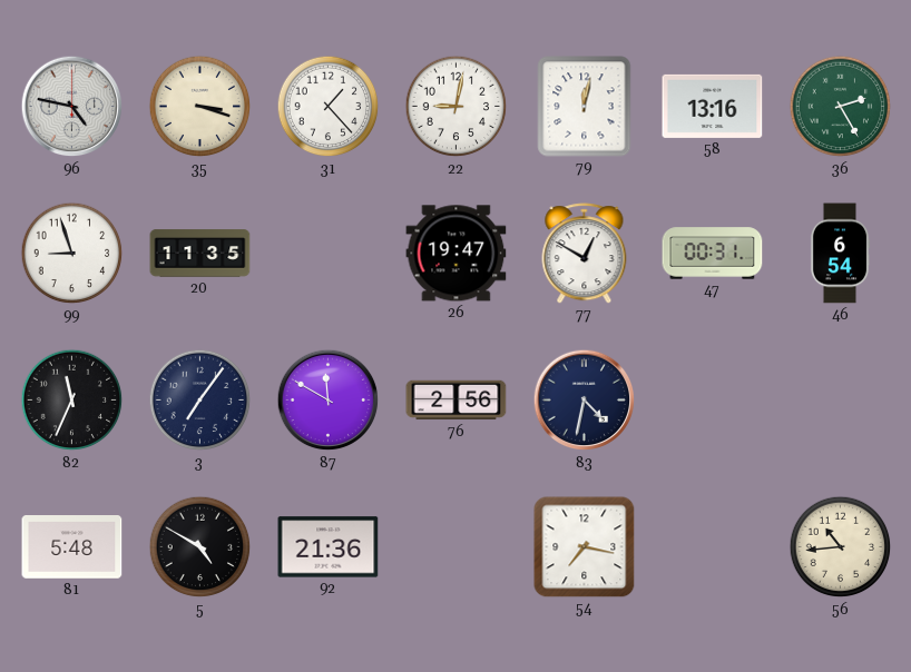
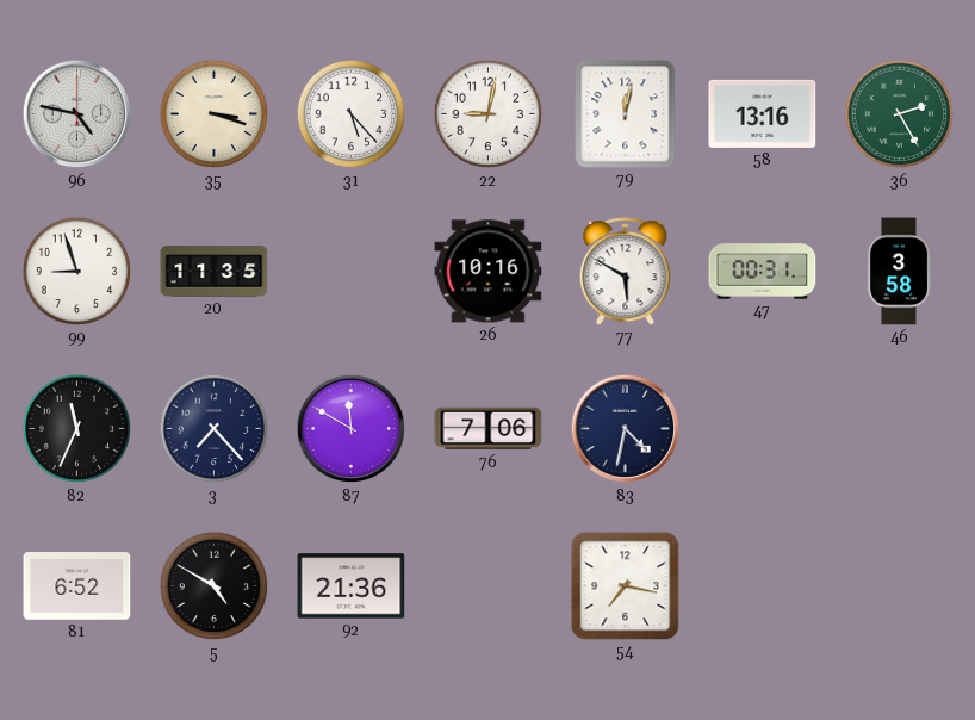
31: 1:23 -> 5:23 (352, 114)
26: 19:47 -> 10:16 (489, 272)
77: 12:50 -> 5:50 (626, 272)
46: 6:54 -> 3:58 (899, 272)
3: 7:06 -> 7:23 (215, 429)
76: 2:56 -> 7:06 (489, 429)
81: 5:48 -> 6:52 (77, 586)
56: 10:44 -> none (841, 547)
